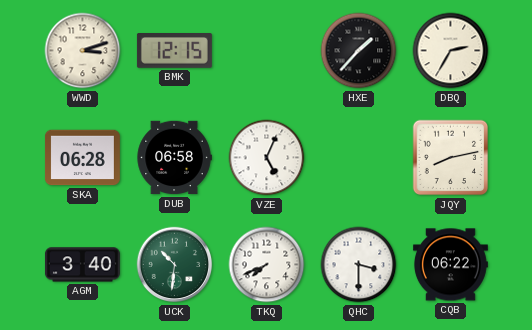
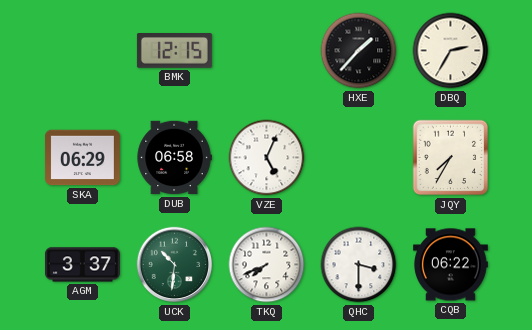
WWD: 3:12 -> none (83, 51)
SKA: 06:28 -> 06:29 (82, 158)
JQY: 8:13 -> 7:35 (451, 158)
AGM: 3:40 -> 3:37 (82, 265)
